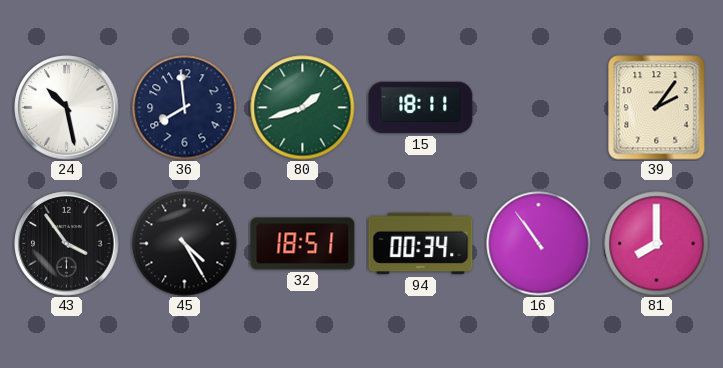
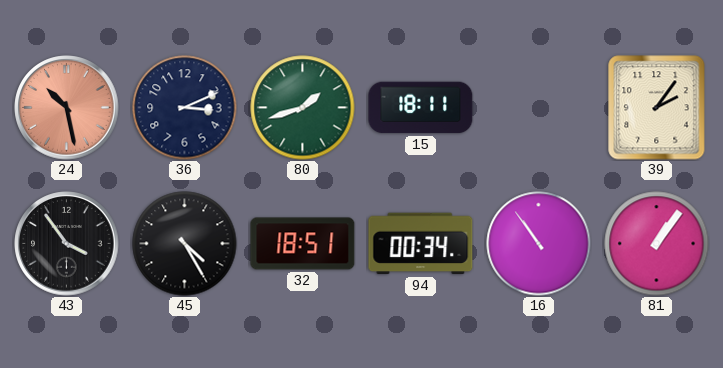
24 dial: white -> salmon (67, 108)
36: 7:59 -> 3:11 (185, 108)
81: 8:00 -> 1:06 (657, 244)
